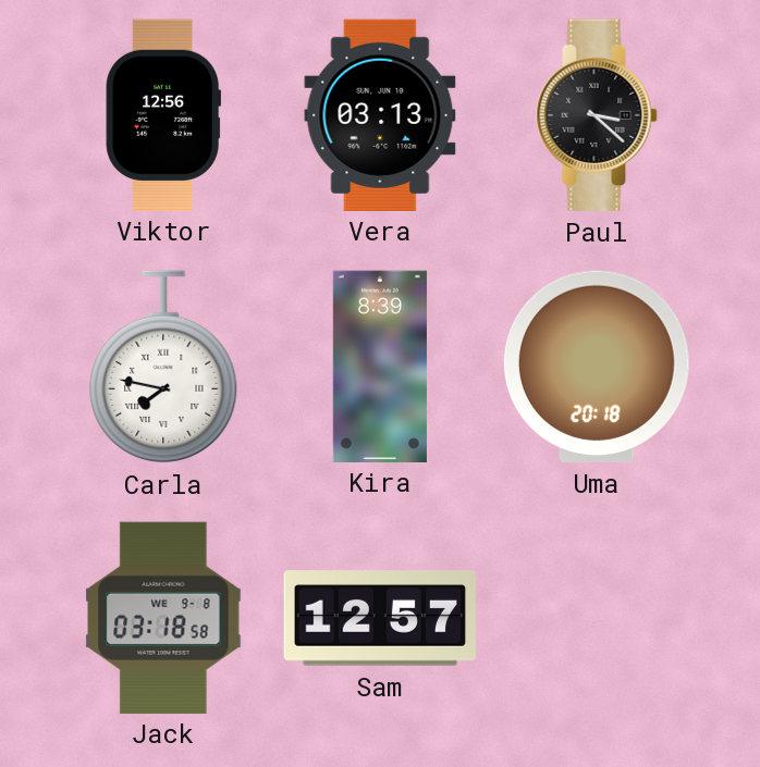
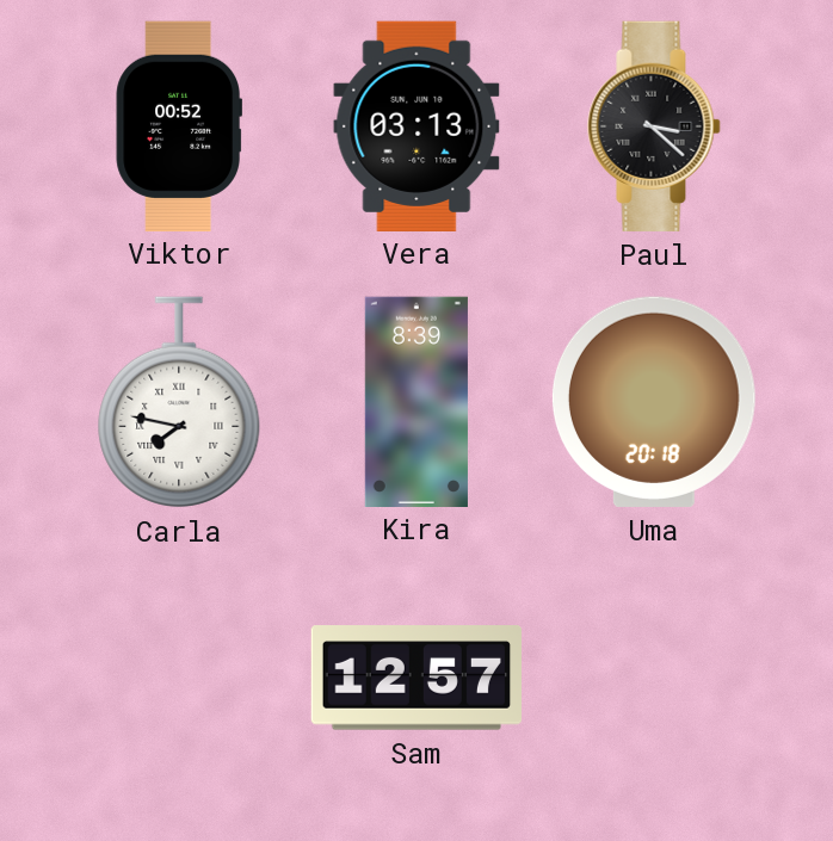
Viktor: 12:56 -> 00:52 (178, 125)
Jack: 03:18 -> none (163, 617)
